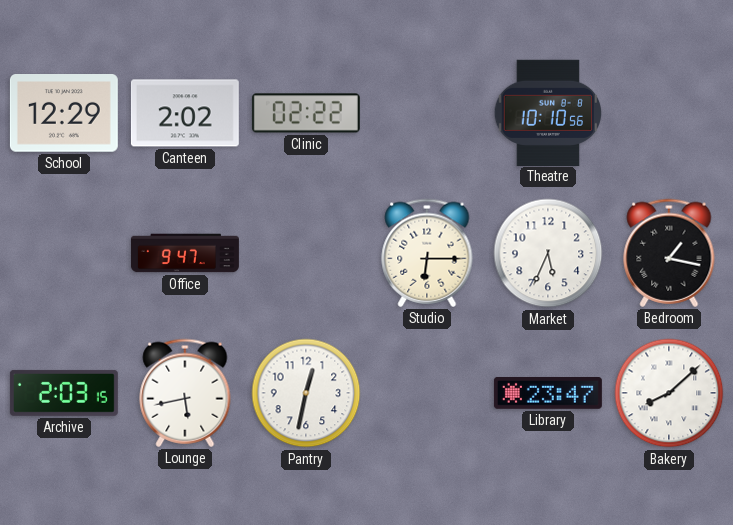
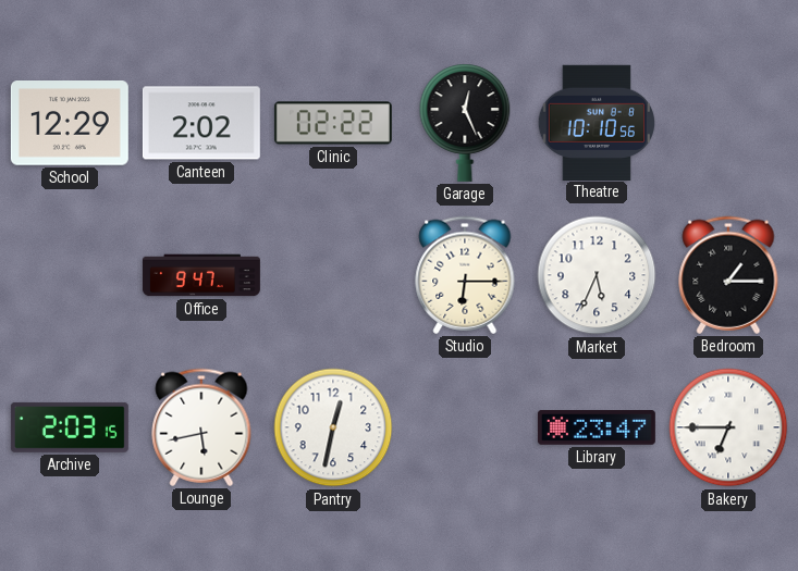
Garage: none -> 12:26 (465, 123)
Bedroom: 1:17 -> 1:15 (728, 275)
Bakery: 8:08 -> 6:45 (728, 427)
